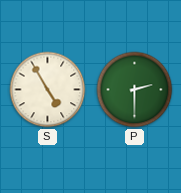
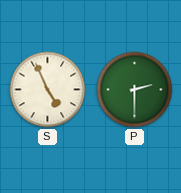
S: 4:55 -> 4:56 (48, 90)
